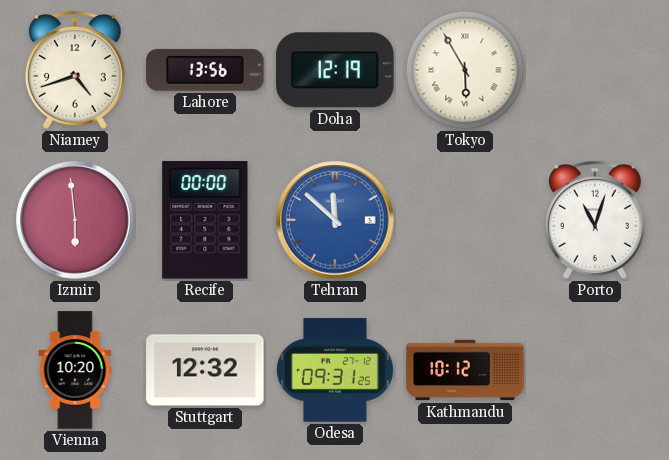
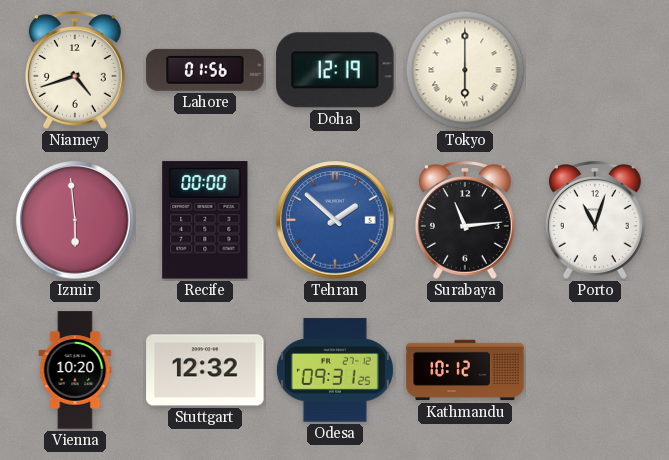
Lahore: 13:56 -> 01:56 (205, 70)
Tokyo: 5:55 -> 6:00 (465, 70)
Tehran: 11:52 -> 1:52 (335, 220)
Surabaya: none -> 11:14 (465, 220)
